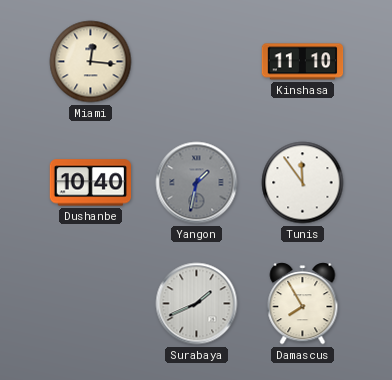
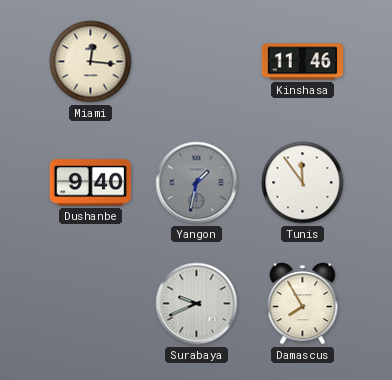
Kinshasa: 11:10 -> 11:46 (303, 62)
Dushanbe: 10:40 -> 9:40 (90, 183)
Surabaya: 1:41 -> 9:41 (197, 304)
